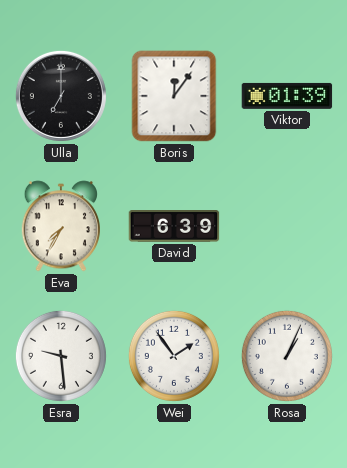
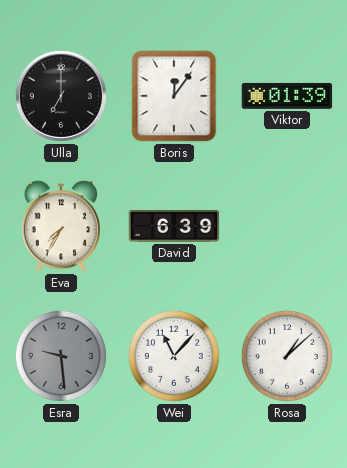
Esra dial: white -> grey (61, 356)
Wei: 1:54 -> 11:07 (174, 356)
Rosa: 1:04 -> 1:08 (287, 356)
